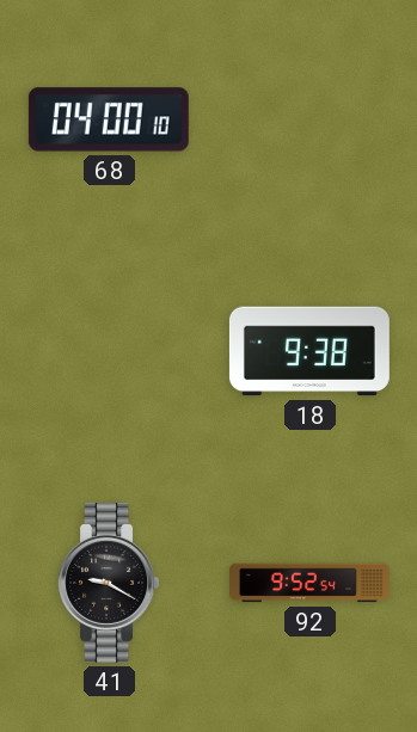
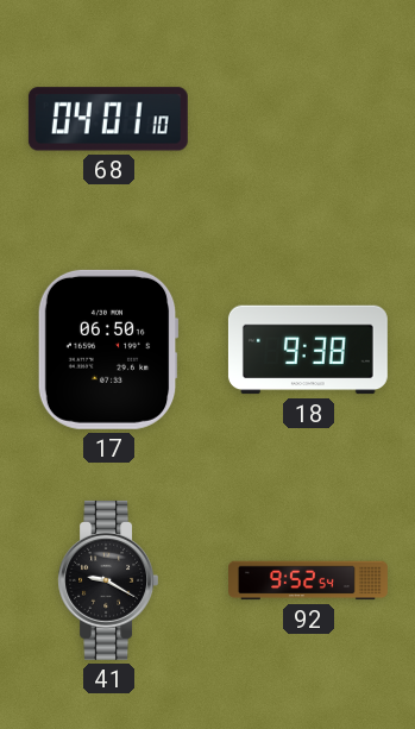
68: 04:00 -> 04:01 (108, 119)
17: none -> 06:50 (108, 350)
